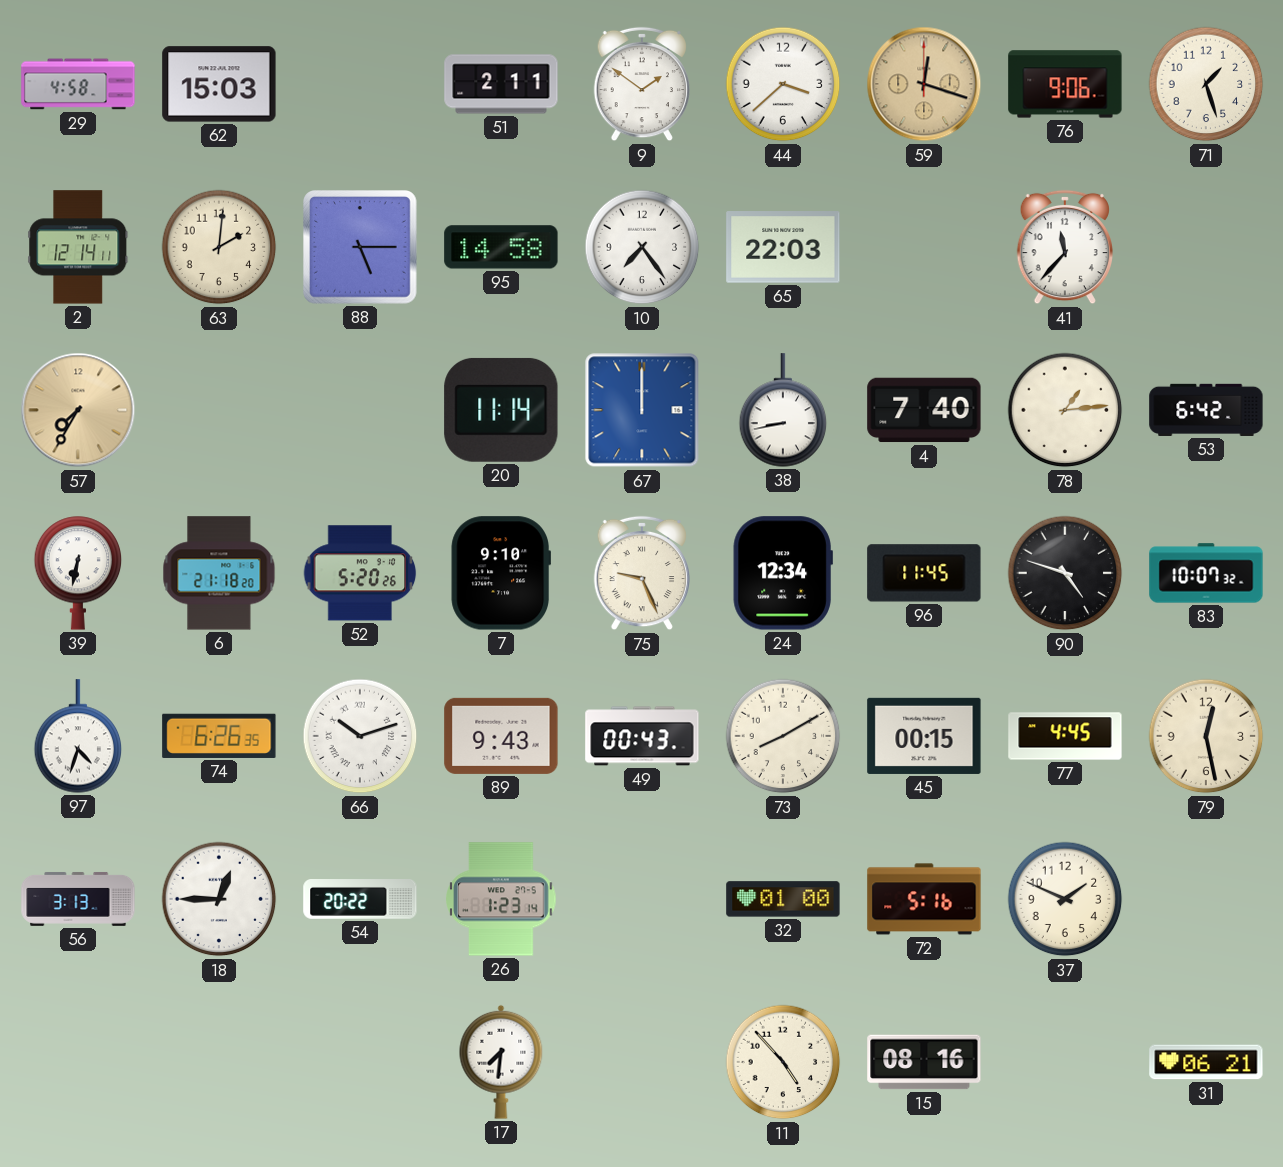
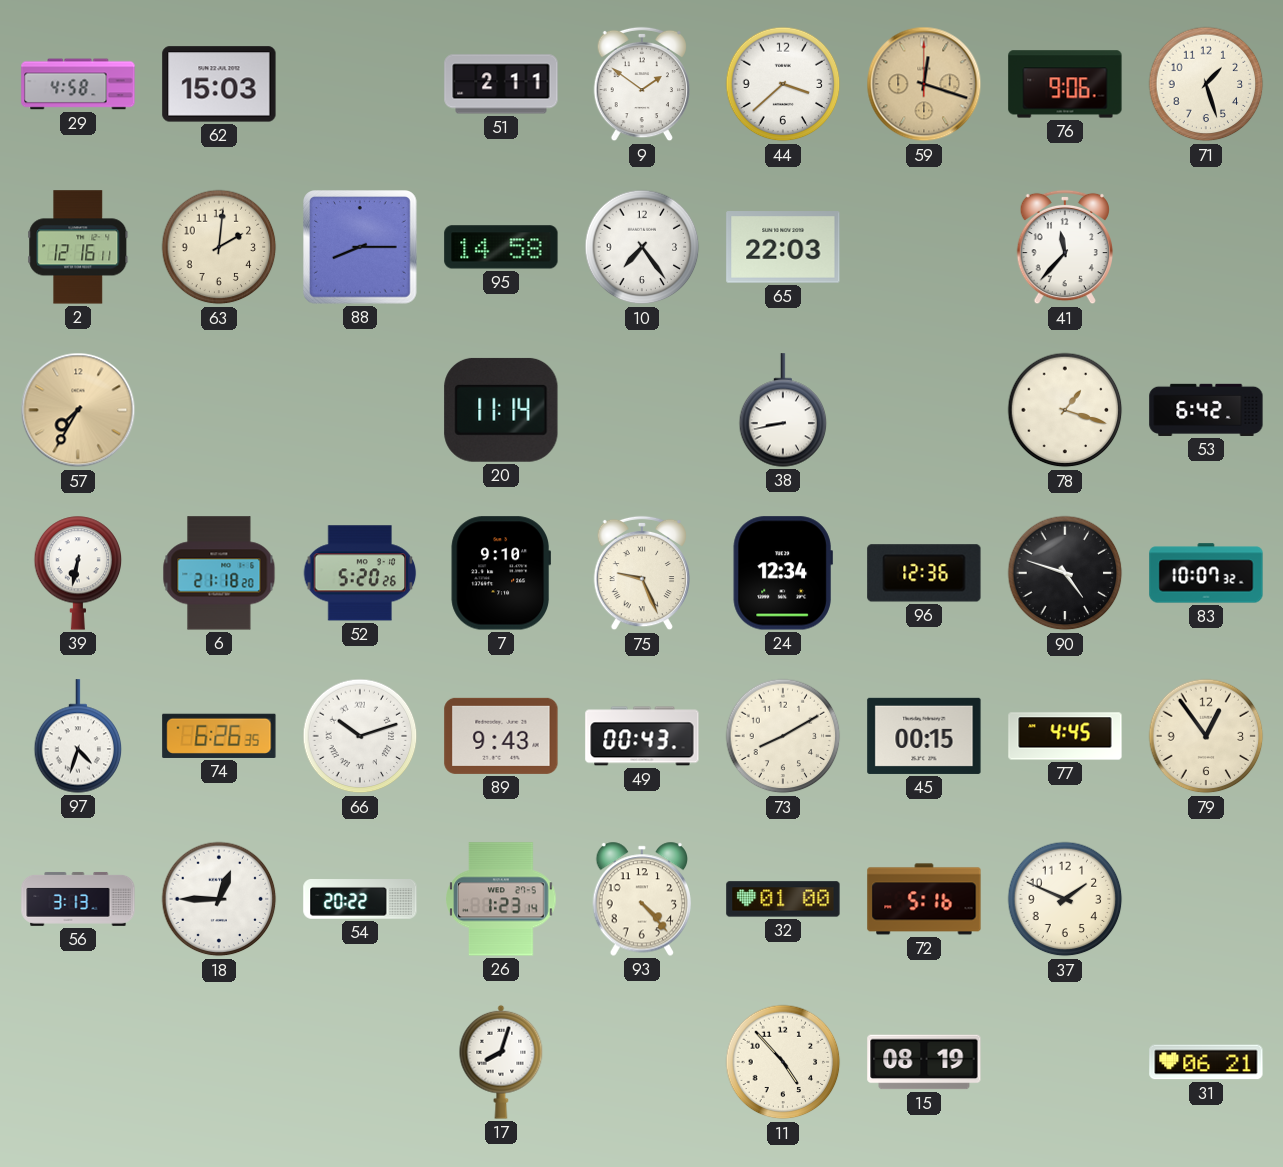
2: 12:14 -> 12:16 (78, 247)
88: 5:15 -> 8:15 (361, 248)
67: 12:00 -> none (642, 410)
4: 7:40 -> none (924, 410)
78: 1:14 -> 1:18 (1065, 410)
96: 11:45 -> 12:36 (924, 573)
79: 12:28 -> 12:54 (1206, 736)
93: none -> 4:23 (641, 899)
17: 7:31 -> 8:03 (501, 1062)
15: 08:16 -> 08:19 (924, 1062)
